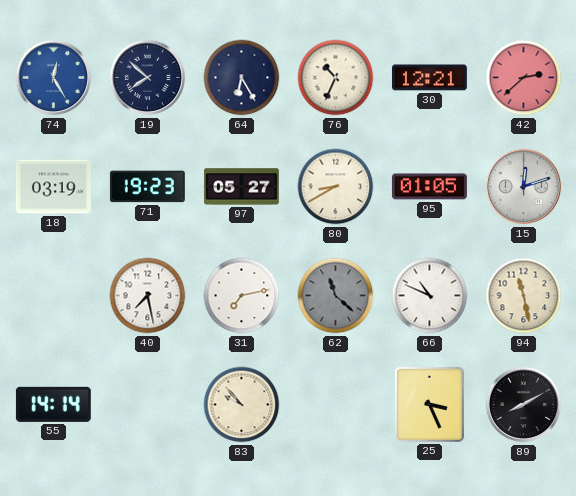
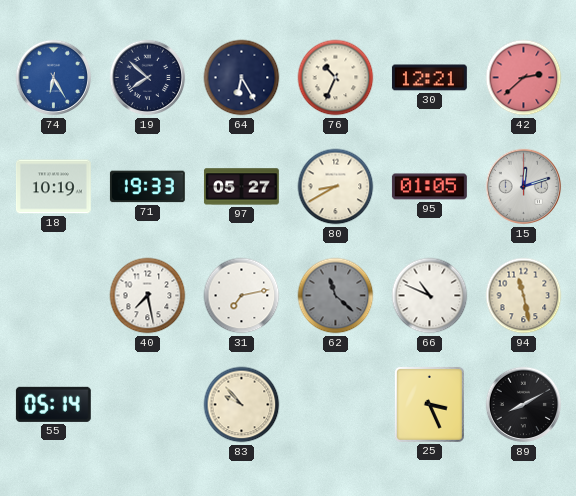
74: 12:25 -> 6:25 (54, 78)
18: 03:19 -> 10:19 (53, 187)
71: 19:23 -> 19:33 (147, 187)
55: 14:14 -> 05:14 (53, 404)
